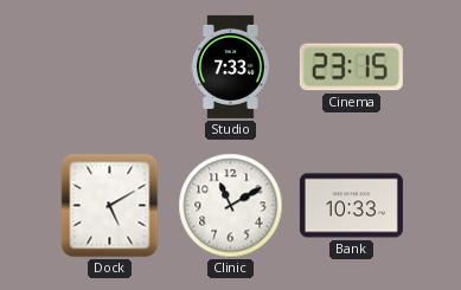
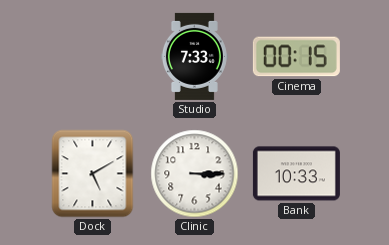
Cinema: 23:15 -> 00:15 (296, 57)
Clinic: 11:10 -> 3:15 (195, 174)
